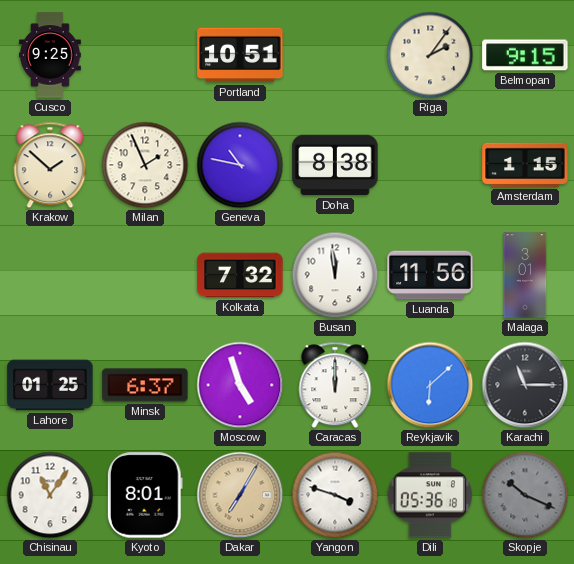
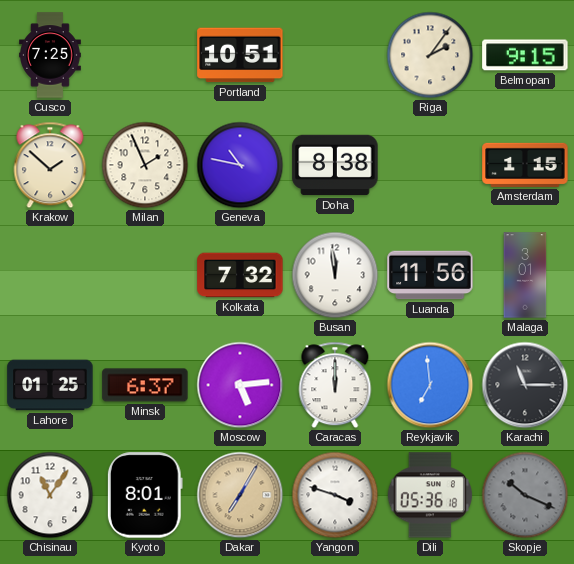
Cusco: 9:25 -> 7:25 (51, 55)
Moscow: 4:57 -> 5:14 (240, 385)
Reykjavik: 6:08 -> 6:59 (430, 385)
